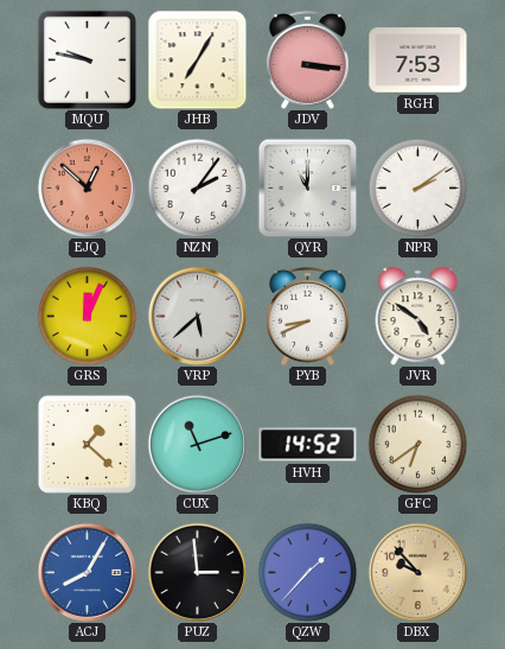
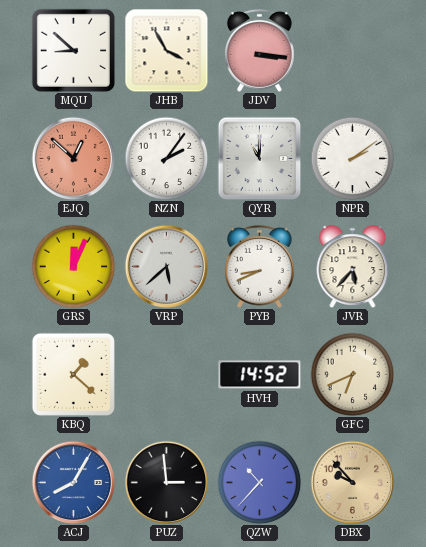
MQU: 9:47 -> 8:52 (73, 50)
JHB: 7:05 -> 3:55 (166, 50)
RGH: 7:53 -> none (418, 61)
JVR: 4:51 -> 5:37 (353, 267)
CUX: 11:12 -> none (197, 444)
GFC: 6:39 -> 6:41 (352, 374)
QZW: 1:37 -> 10:37 (259, 482)
